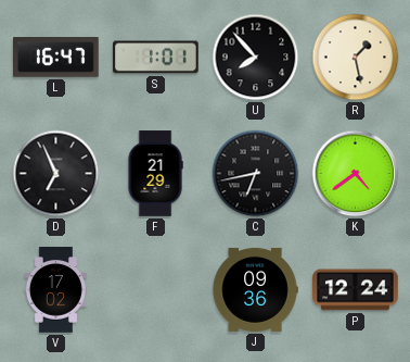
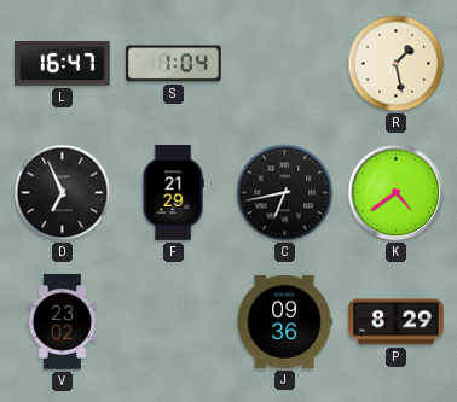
S: 1:01 -> 1:04 (174, 64)
U: 7:53 -> none (256, 58)
V: 17:02 -> 23:02 (62, 322)
P: 12:24 -> 8:29 (397, 322)
